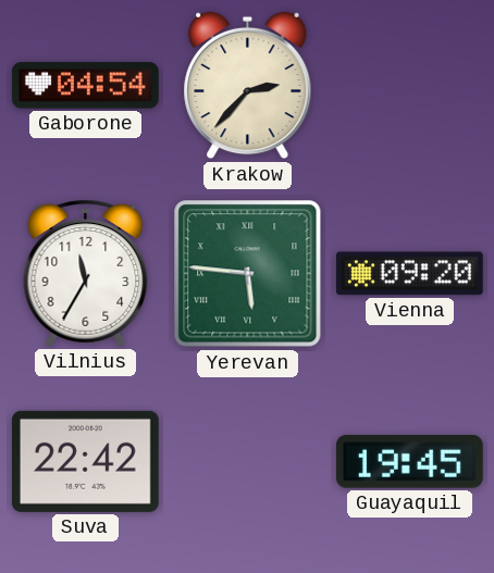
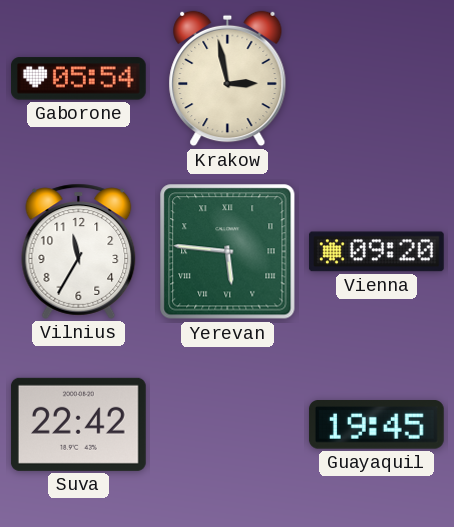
Gaborone: 04:54 -> 05:54 (79, 79)
Krakow: 2:37 -> 2:58 (228, 79)
